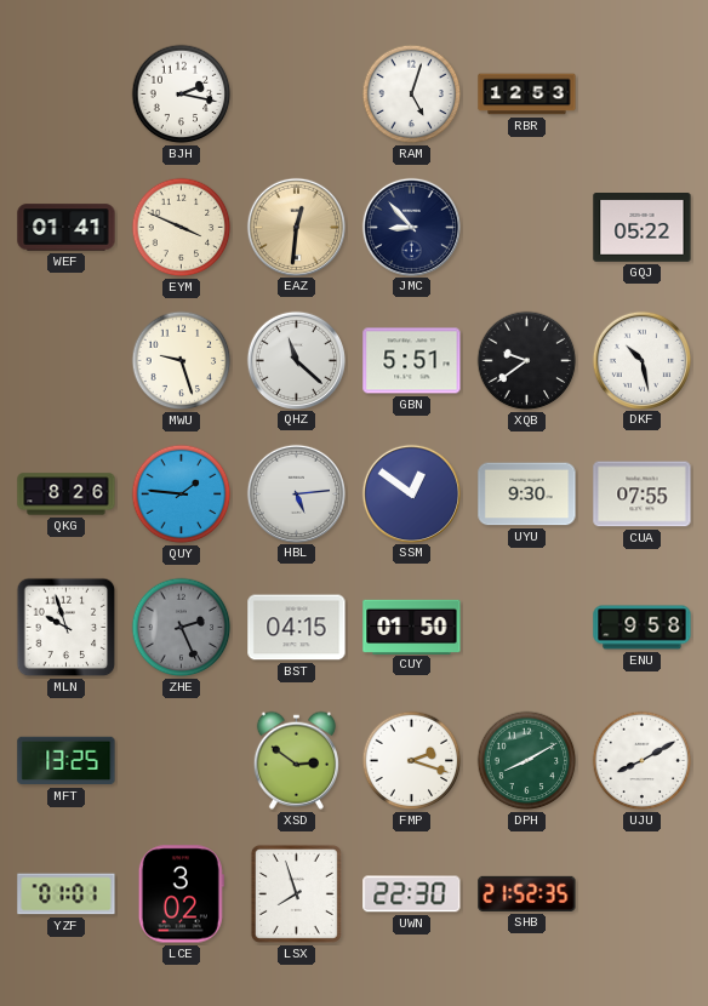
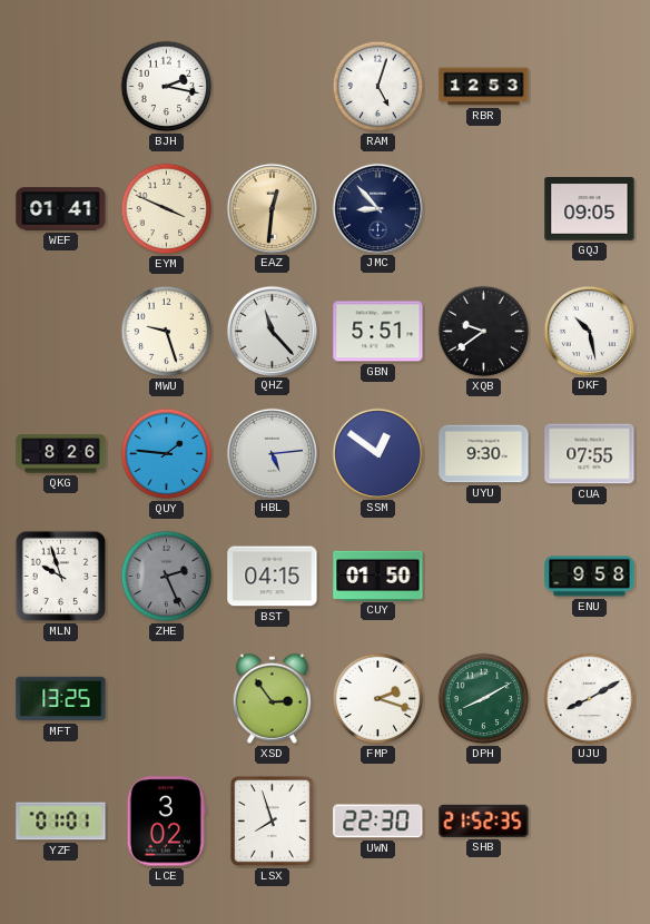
GQJ: 05:22 -> 09:05 (590, 209)
QHZ: 11:22 -> 11:23 (272, 331)
XSD: 2:51 -> 2:54 (272, 698)
